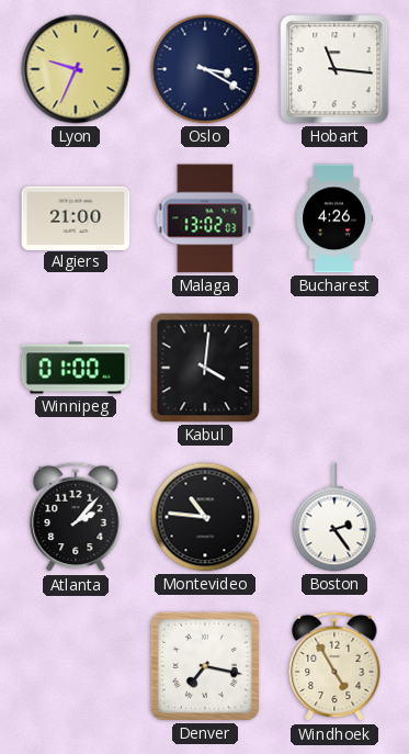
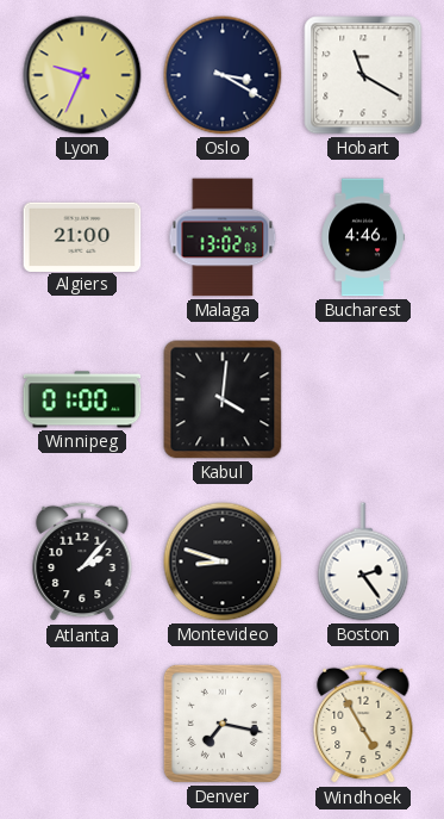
Hobart: 11:16 -> 11:20 (363, 75)
Bucharest: 4:26 -> 4:46 (363, 237)
Montevideo: 10:46 -> 8:48 (223, 561)
